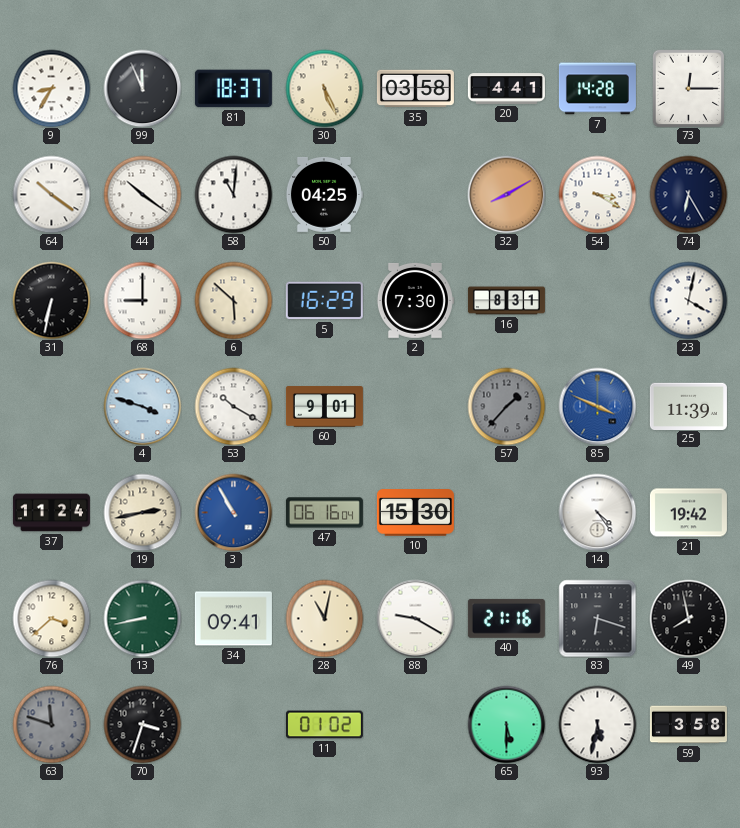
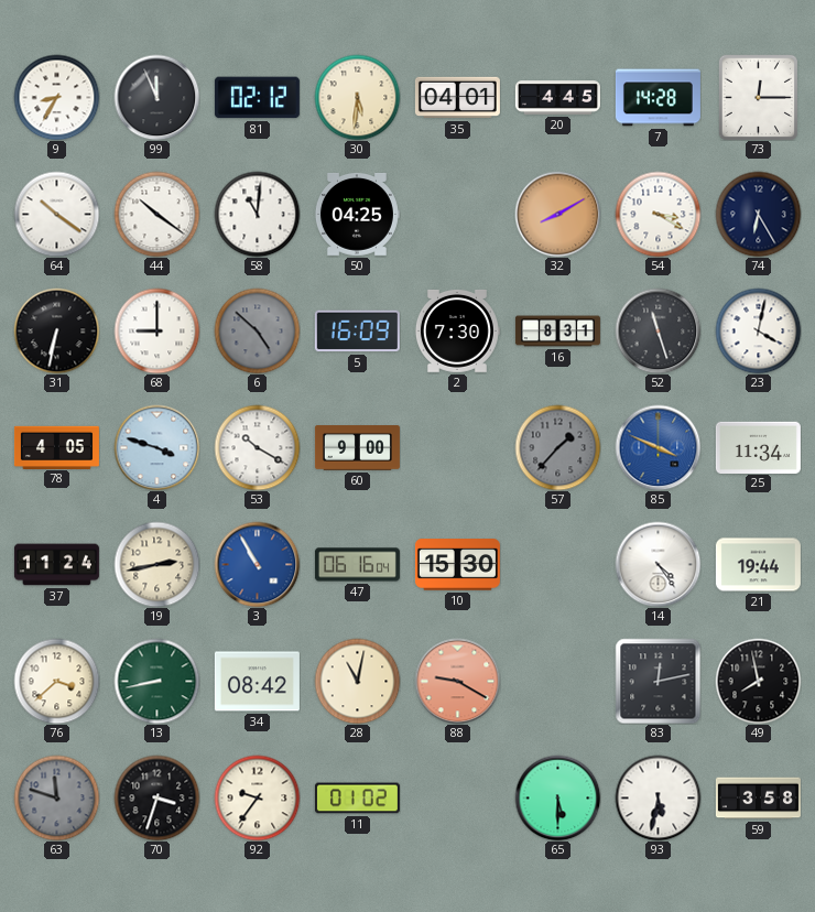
81: 18:37 -> 02:12 (257, 98)
30: 5:26 -> 5:31 (357, 97)
35: 03:58 -> 04:01 (457, 98)
20: 4:41 -> 4:45 (557, 98)
6: 5:52 -> 4:52 (257, 330)
6 dial: cream -> grey (257, 330)
5: 16:29 -> 16:09 (357, 332)
52: none -> 11:27 (658, 330)
78: none -> 4:05 (56, 447)
60: 9:01 -> 9:00 (357, 448)
25: 11:39 -> 11:34 (758, 447)
21: 19:42 -> 19:44 (758, 565)
34: 09:41 -> 08:42 (257, 682)
88 dial: white -> salmon (457, 681)
40: 21:16 -> none (506, 618)
83: 6:18 -> 12:13 (658, 681)
92: none -> 9:36 (257, 797)
